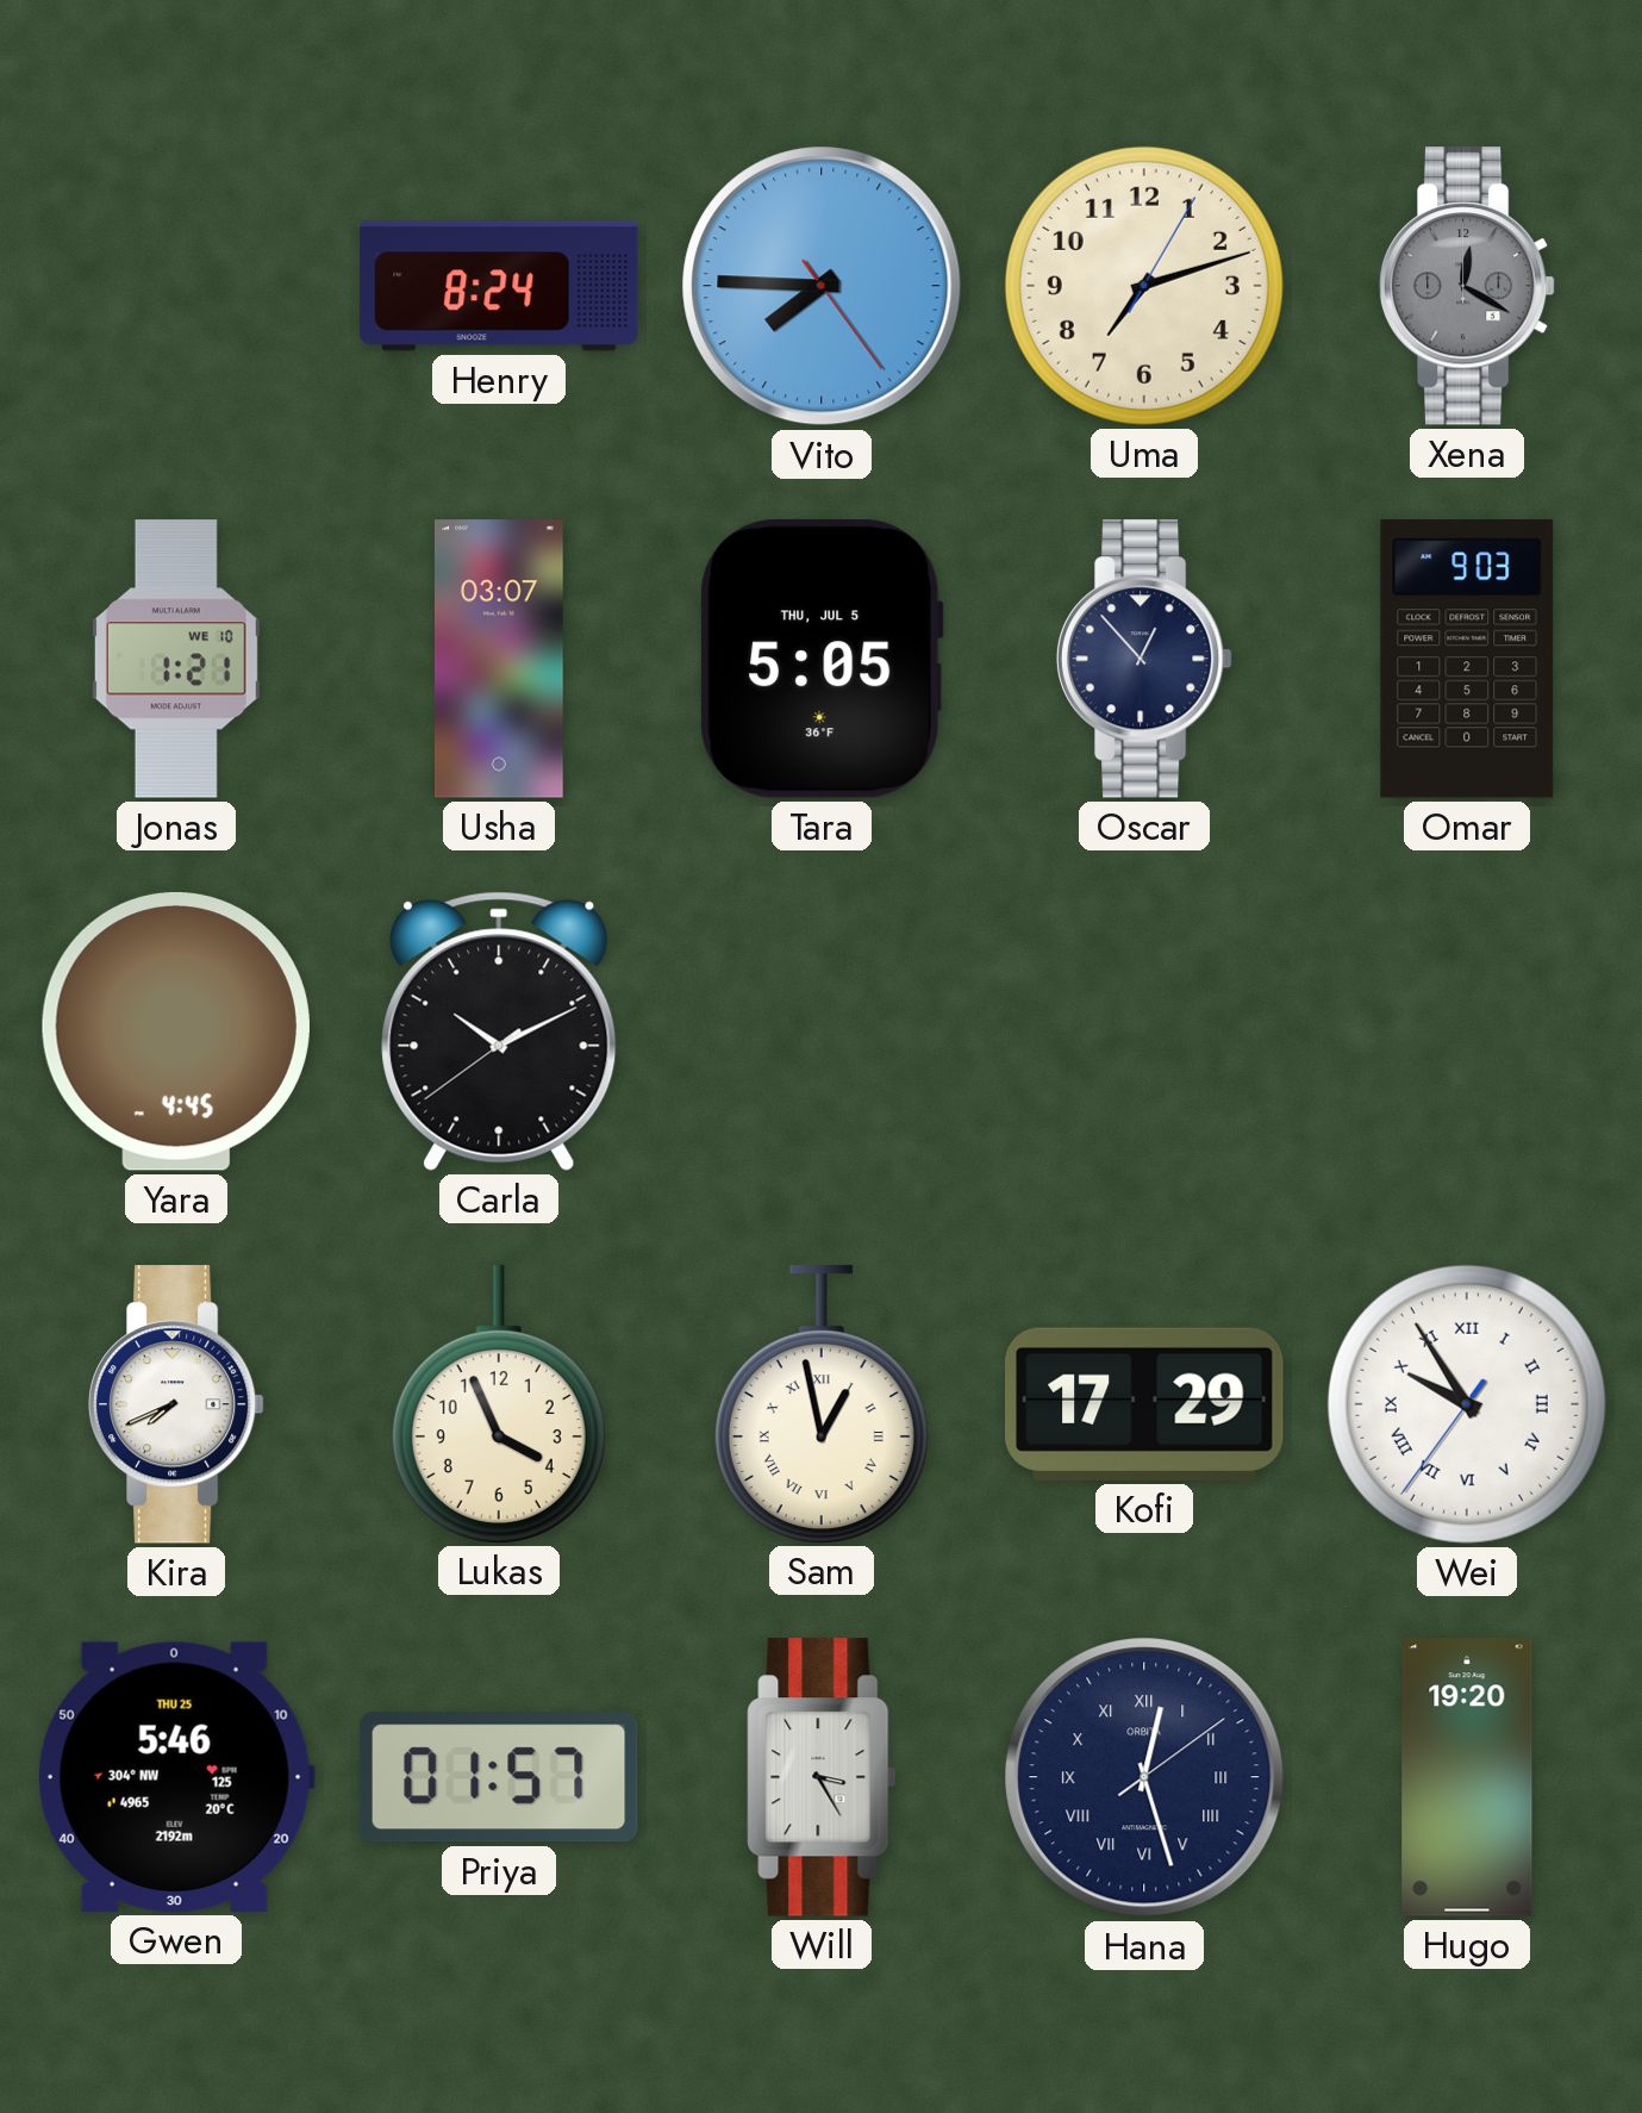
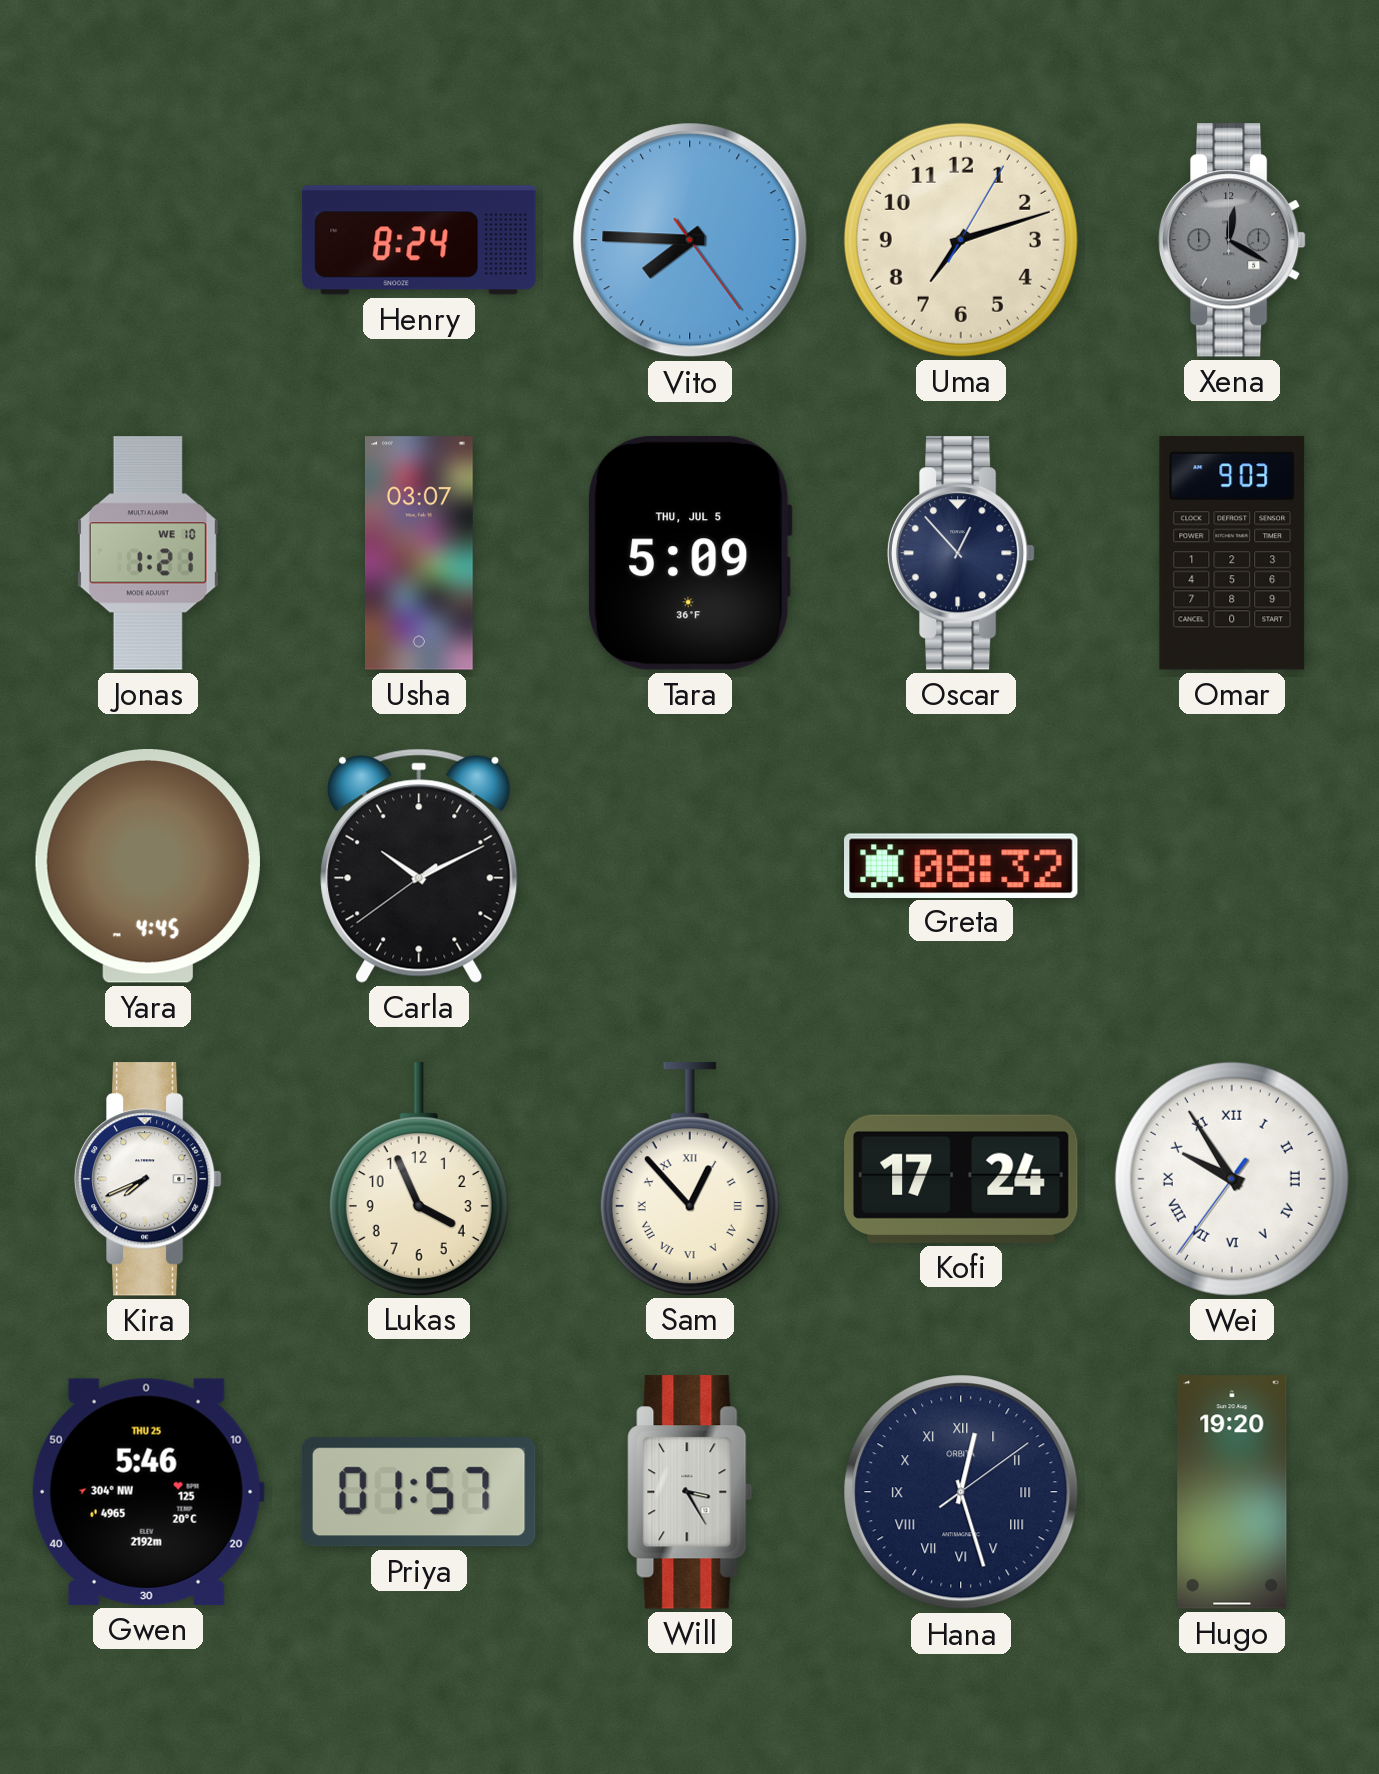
Tara: 5:05 -> 5:09 (690, 553)
Greta: none -> 08:32 (962, 865)
Sam: 12:58 -> 12:53 (690, 1179)
Kofi: 17:29 -> 17:24 (962, 1179)
